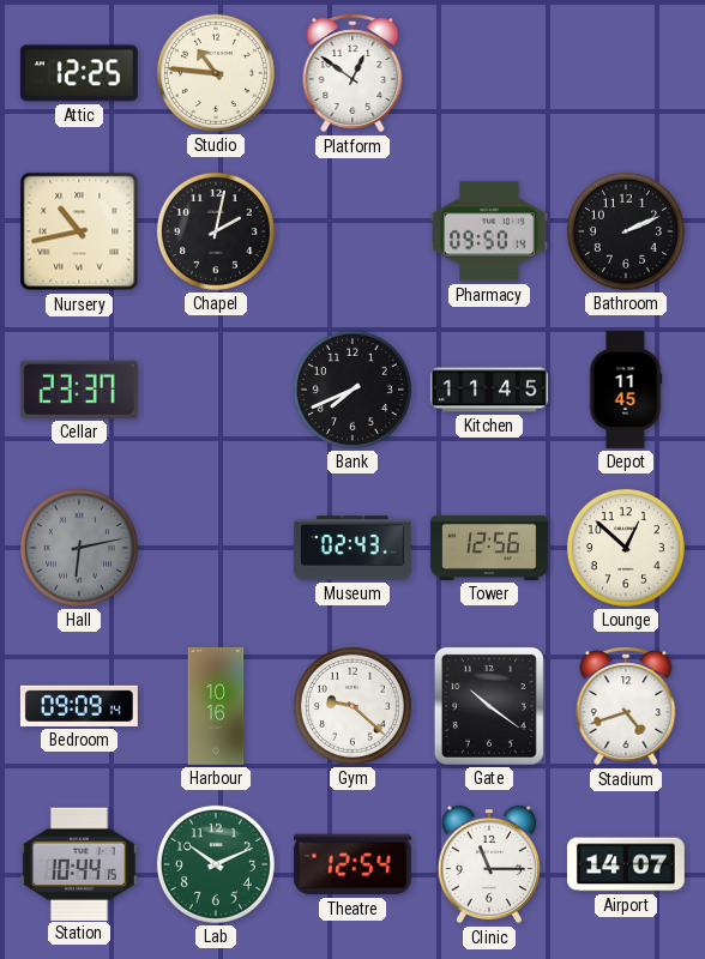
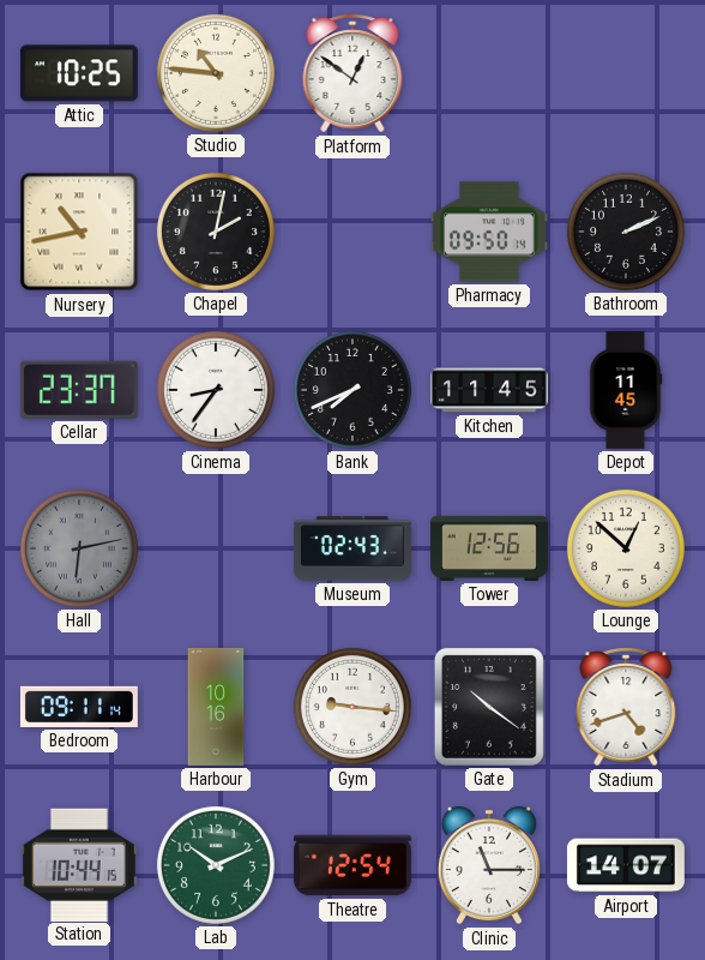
Attic: 12:25 -> 10:25 (79, 73)
Cinema: none -> 8:36 (216, 390)
Bedroom: 09:09 -> 09:11 (79, 707)
Gym: 9:22 -> 9:16 (352, 707)
